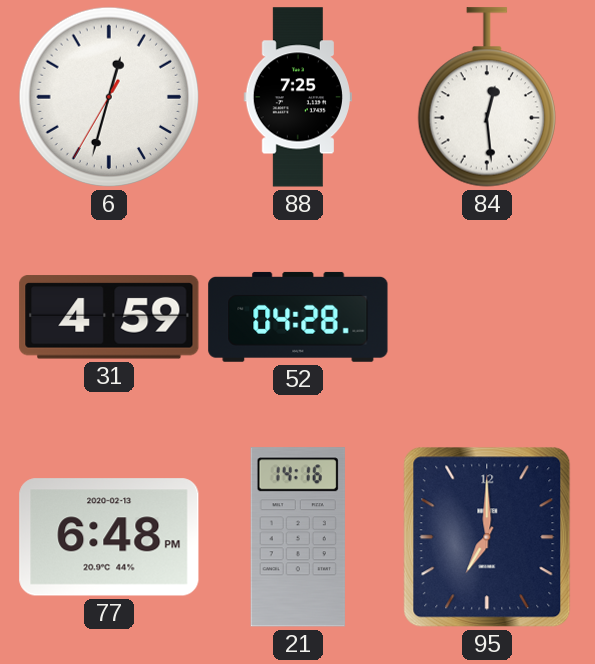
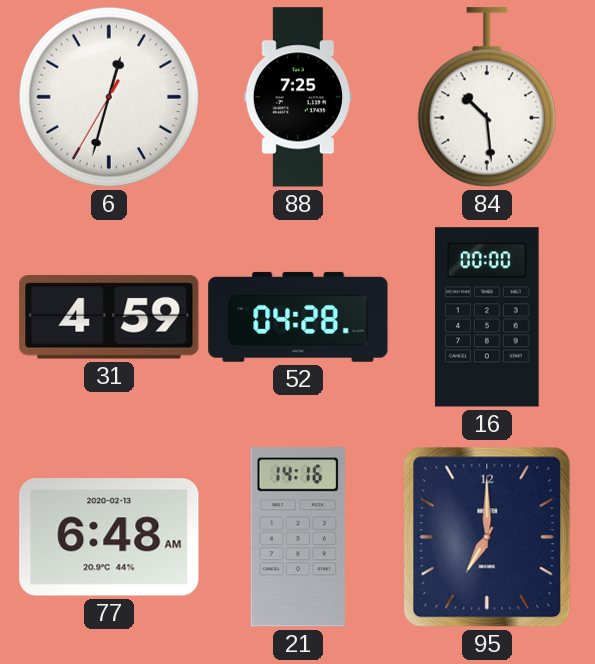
84: 12:29 -> 10:29 (487, 97)
16: none -> 00:00 (487, 317)
77: 6:48 PM -> 6:48 AM (109, 537)
